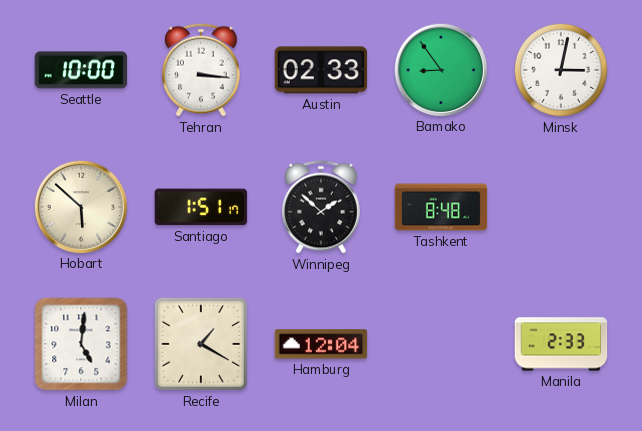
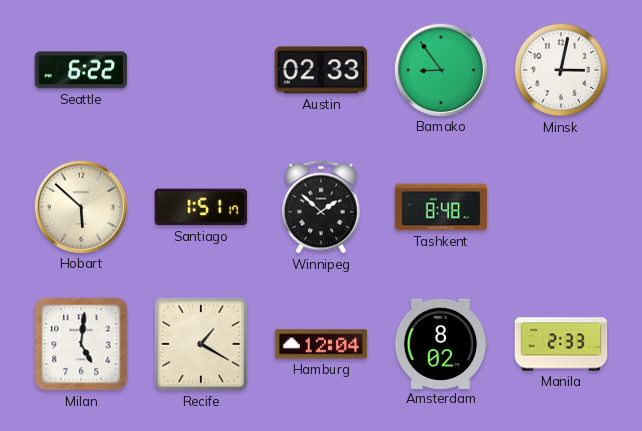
Seattle: 10:00 -> 6:22 (81, 70)
Tehran: 3:16 -> none (202, 70)
Amsterdam: none -> 8:02 (441, 343)
